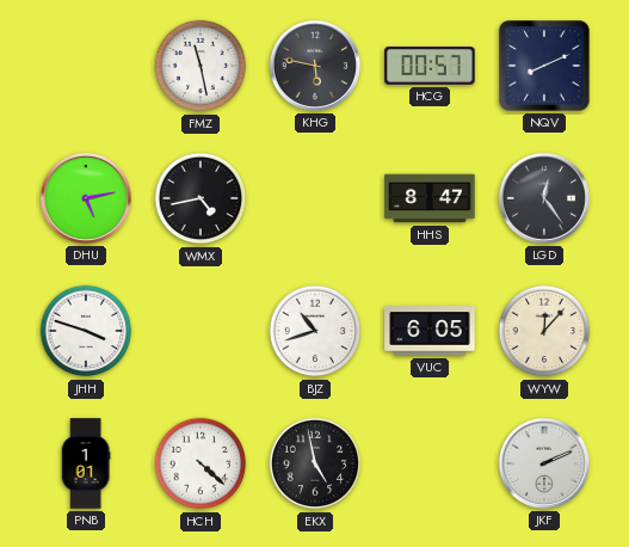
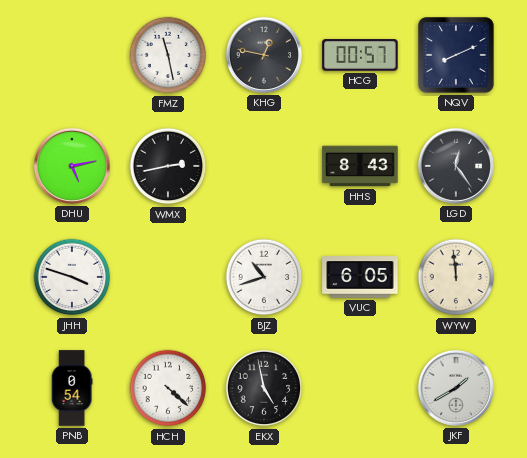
KHG: 5:47 -> 12:47 (264, 55)
WMX: 4:43 -> 2:43 (168, 166)
HHS: 8:47 -> 8:43 (360, 166)
WYW: 12:07 -> 11:59 (456, 277)
PNB: 1:01 -> 0:54 (72, 388)
JKF: 2:11 -> 1:40 (456, 388)
